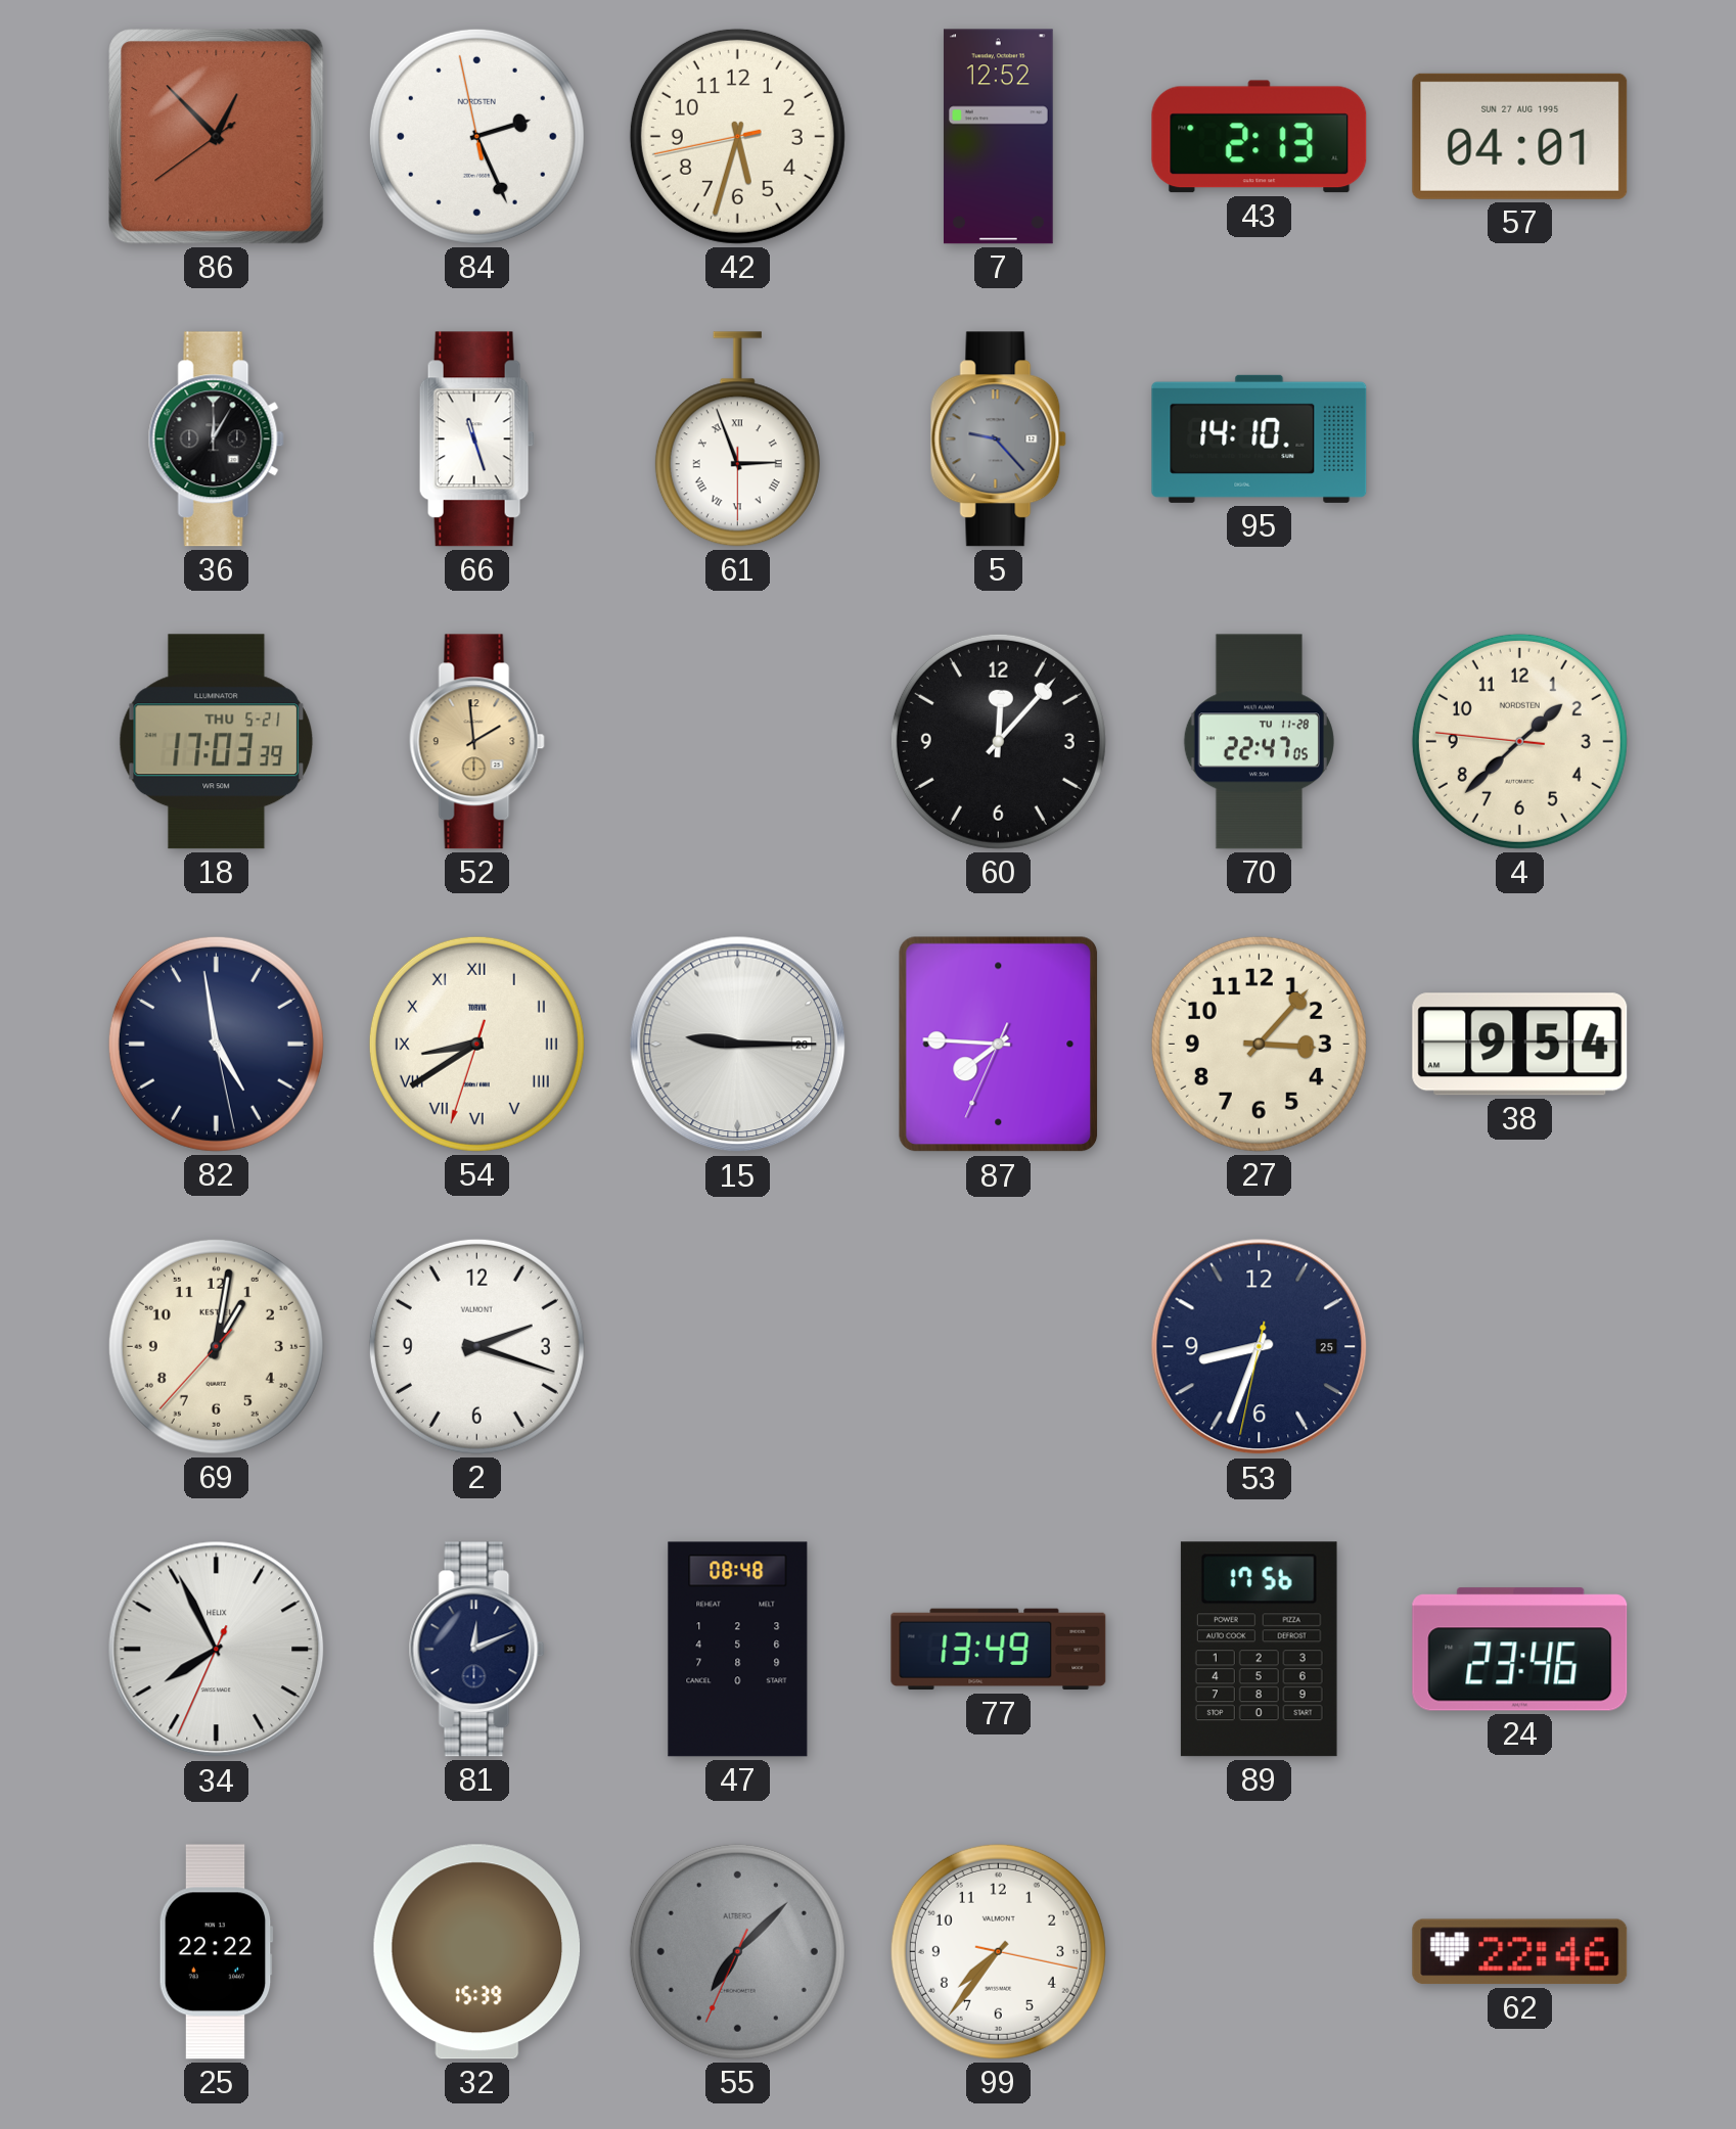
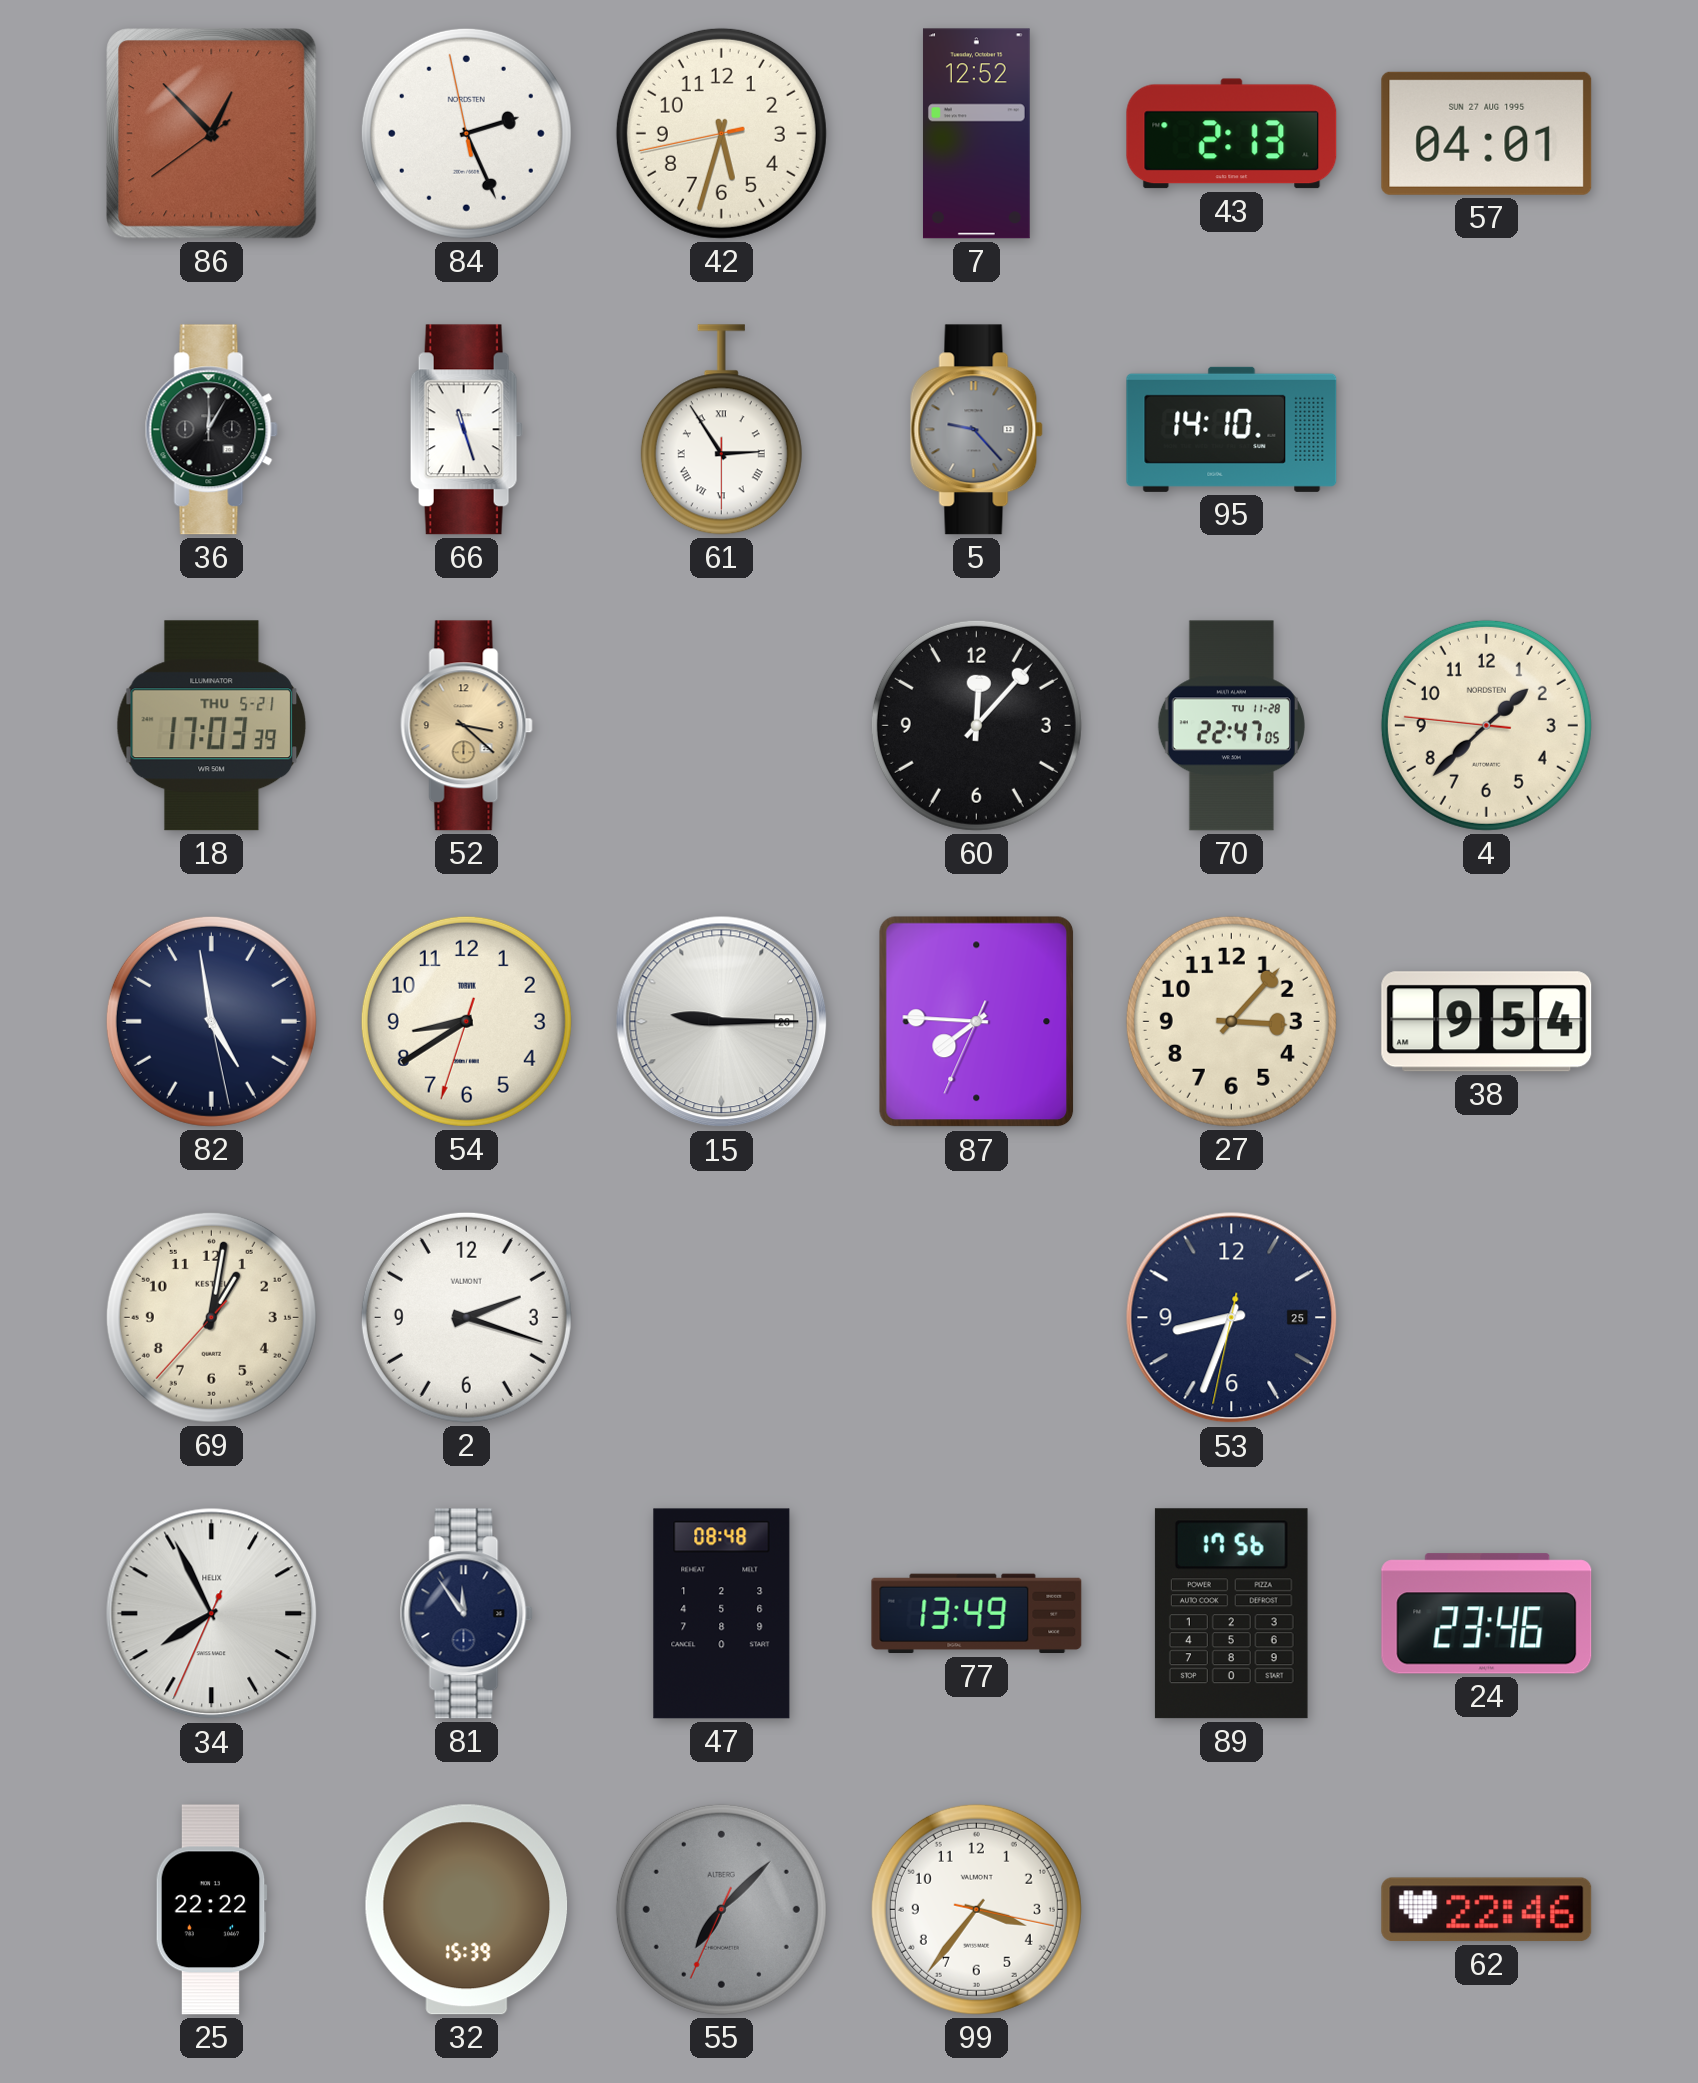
61: 2:56 -> 2:54 (721, 430)
52: 1:59 -> 3:22 (466, 726)
54 numerals: Roman -> Arabic (466, 1021)
81: 12:11 -> 11:54 (466, 1614)
99: 7:36 -> 3:36 (976, 1909)
